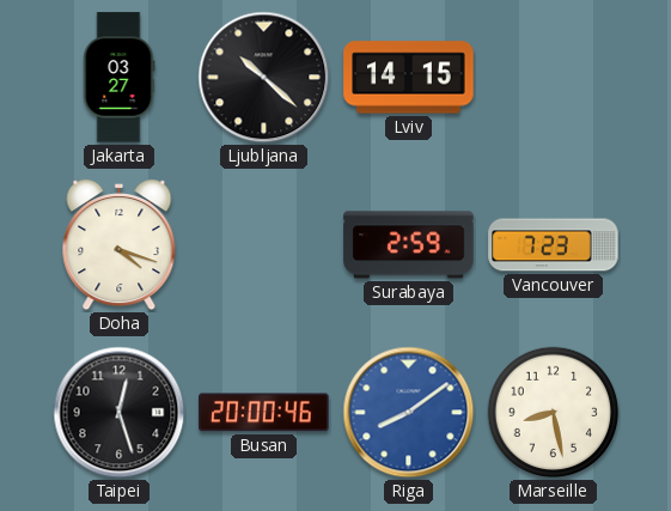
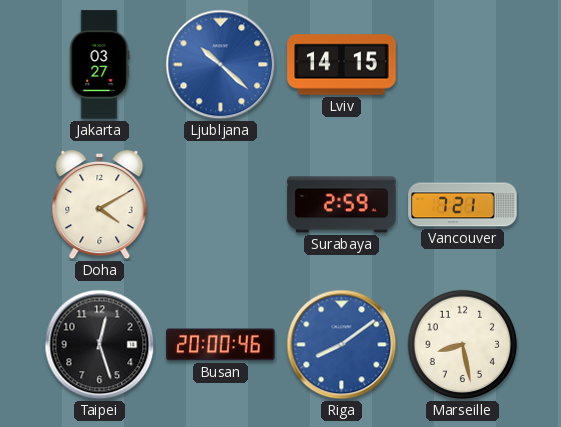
Ljubljana dial: black -> blue (221, 65)
Doha: 4:18 -> 4:10 (100, 205)
Vancouver: 7:23 -> 7:21 (463, 205)
